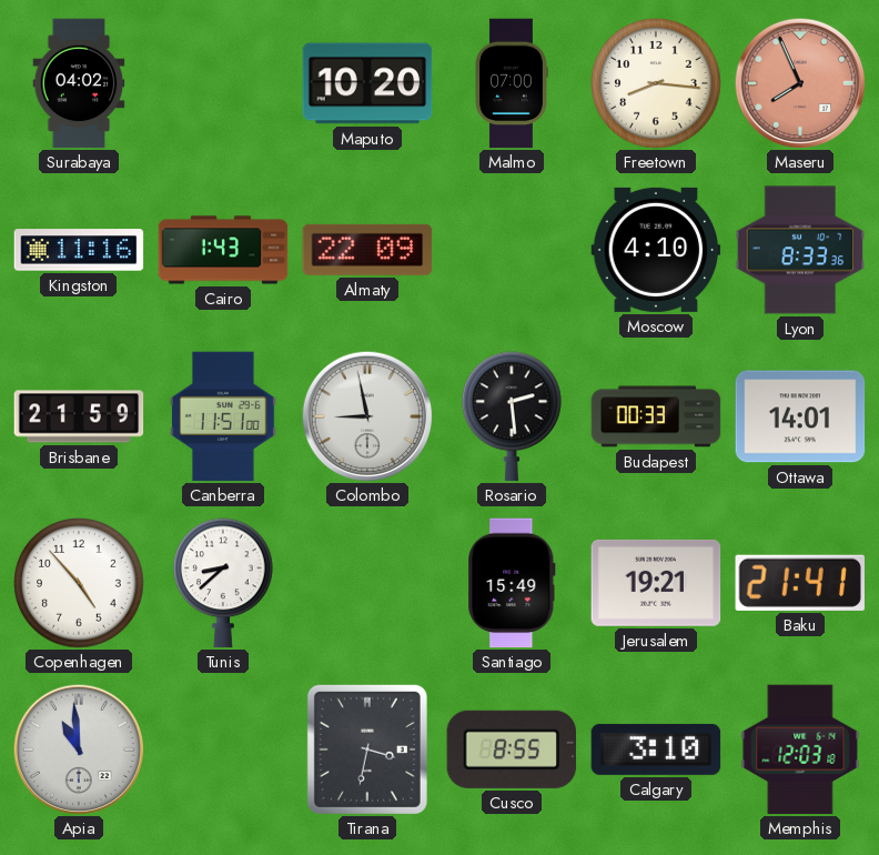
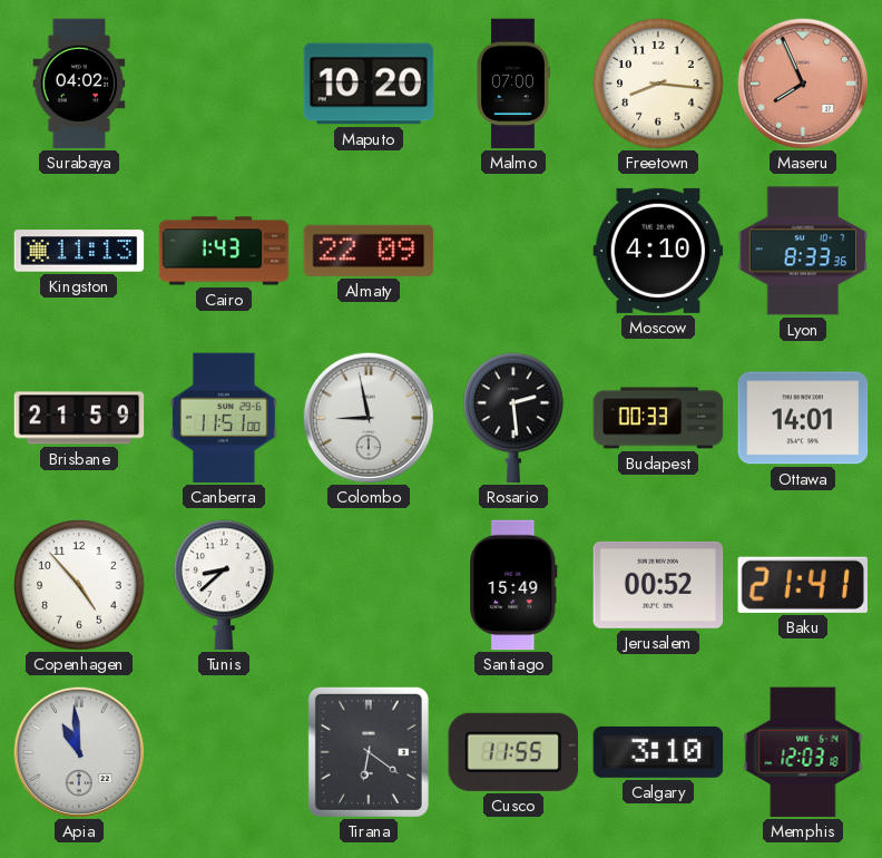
Kingston: 11:16 -> 11:13 (79, 251)
Jerusalem: 19:21 -> 00:52 (658, 585)
Tirana: 3:32 -> 6:21 (369, 752)
Cusco: 8:55 -> 11:55 (512, 752)
